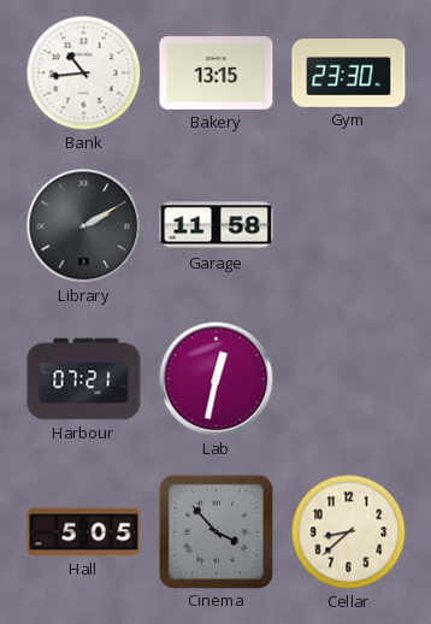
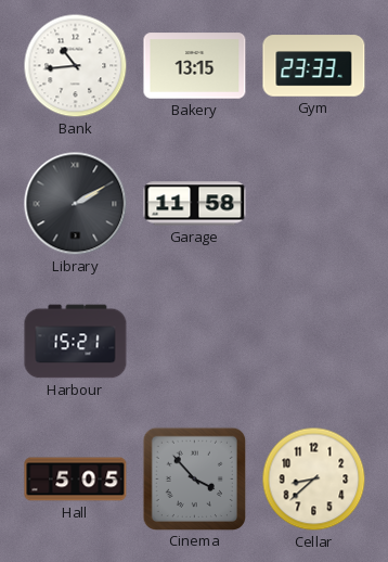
Gym: 23:30 -> 23:33 (314, 66)
Harbour: 07:21 -> 15:21 (76, 342)
Lab: 12:32 -> none (217, 379)
